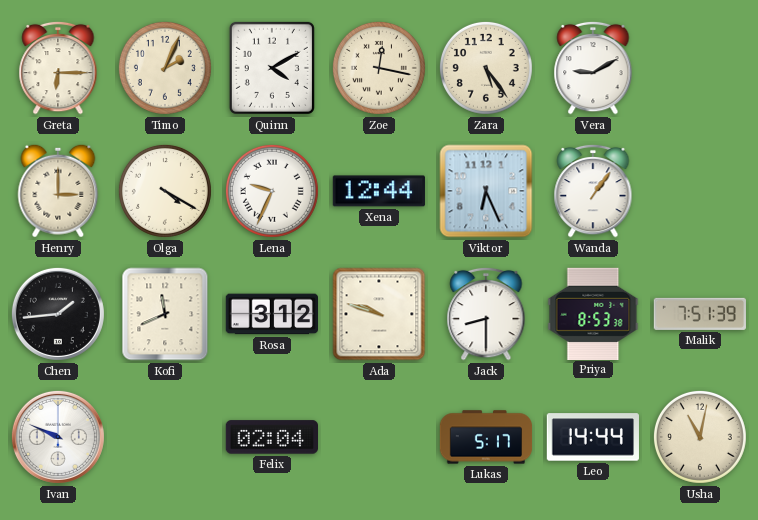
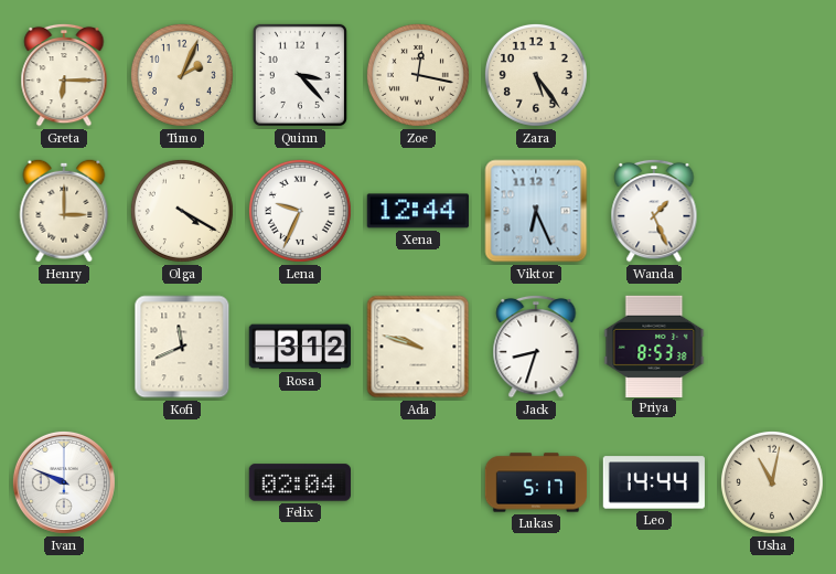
Quinn: 4:10 -> 3:23 (300, 75)
Vera: 9:10 -> none (593, 68)
Wanda: 1:06 -> 1:26 (654, 211)
Chen: 1:44 -> none (58, 314)
Jack: 8:30 -> 8:33 (536, 347)
Malik: 7:51 -> none (700, 314)
